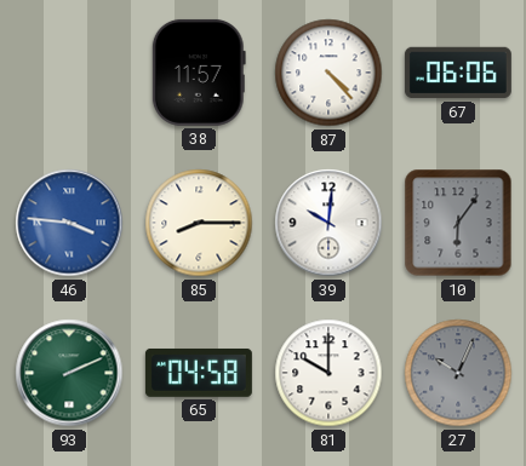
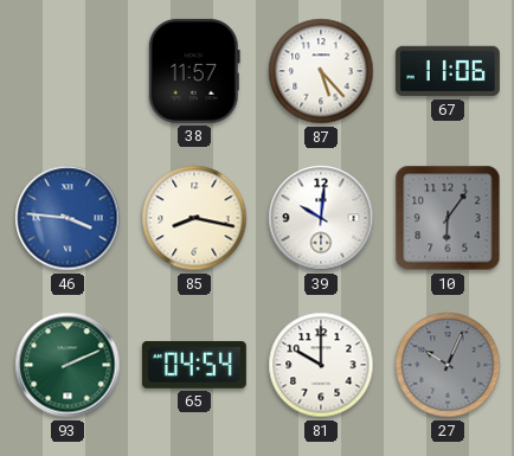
87: 4:23 -> 5:23 (321, 71)
67: 06:06 -> 11:06 (448, 71)
85: 8:15 -> 8:17 (194, 218)
65: 04:58 -> 04:54 (194, 365)
